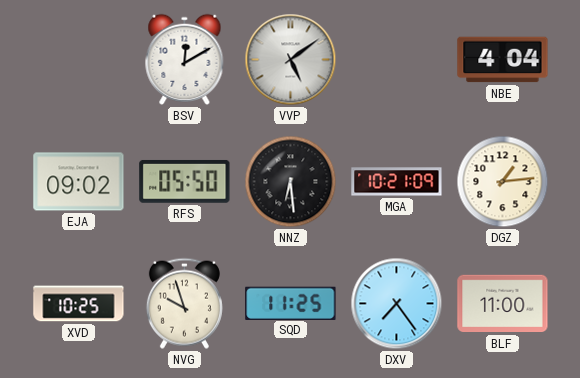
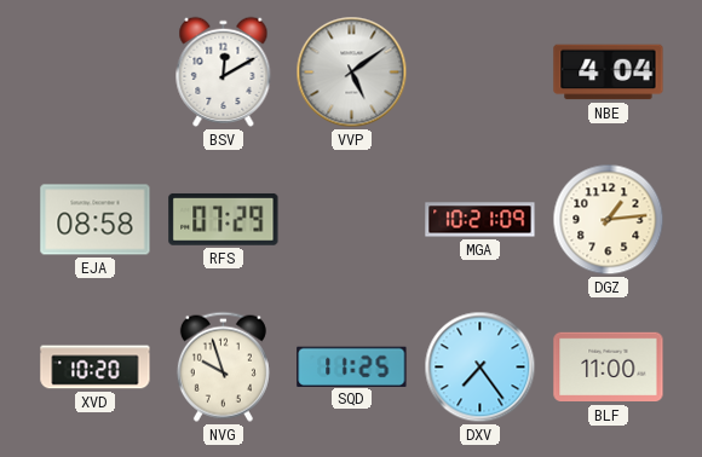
EJA: 09:02 -> 08:58 (96, 220)
RFS: 05:50 -> 07:29 (224, 219)
NNZ: 6:29 -> none (291, 182)
XVD: 10:25 -> 10:20 (96, 368)
